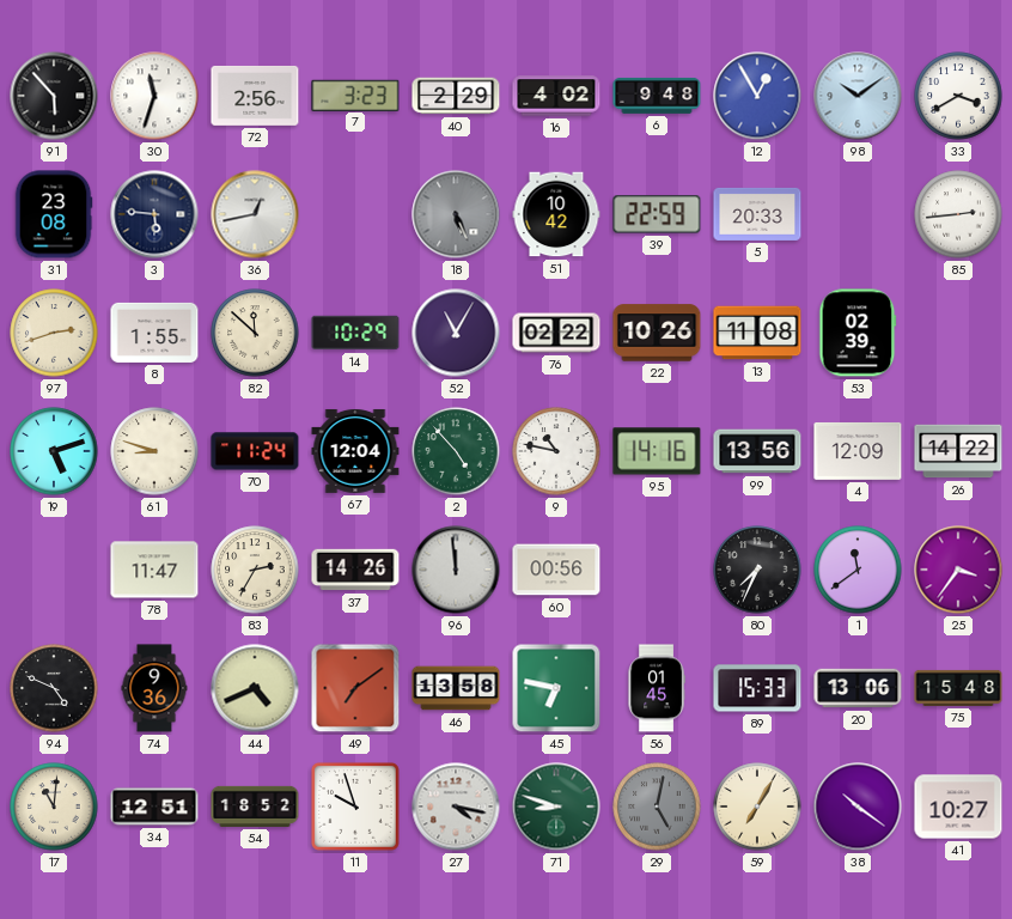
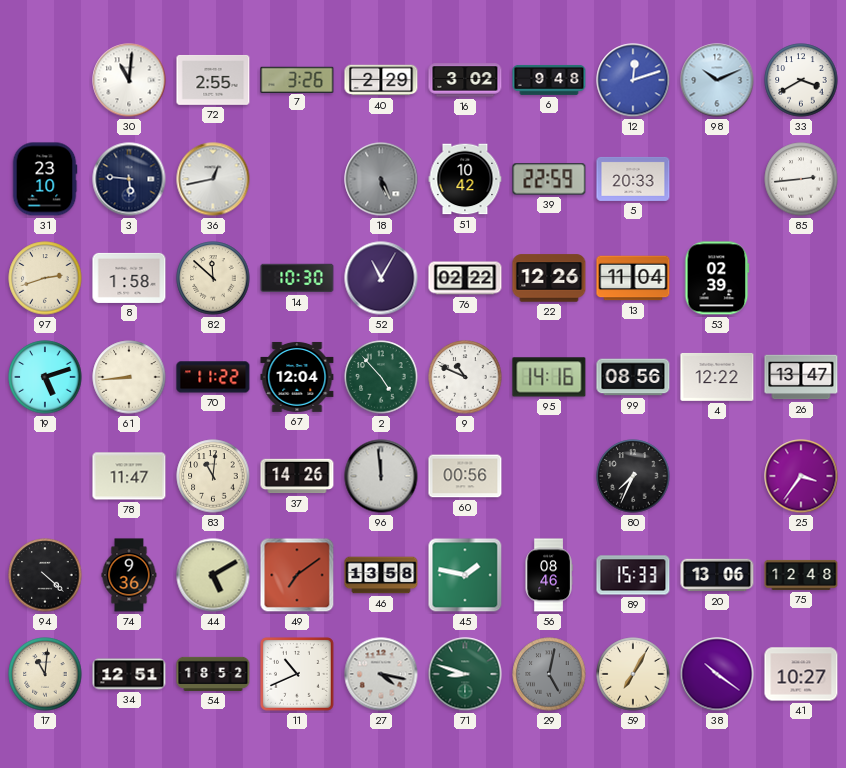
91: 5:53 -> none (54, 96)
30: 11:33 -> 11:01 (129, 80)
72: 2:56 -> 2:55 (213, 80)
7: 3:23 -> 3:26 (297, 79)
16: 4:02 -> 3:02 (465, 80)
12: 12:55 -> 12:12 (633, 80)
98: 10:09 -> 10:11 (717, 80)
31: 23:08 -> 23:10 (45, 179)
8: 1:55 -> 1:58 (129, 278)
14: 10:29 -> 10:30 (297, 278)
22: 10:26 -> 12:26 (549, 278)
13: 11:08 -> 11:04 (633, 278)
61: 8:48 -> 8:44 (129, 377)
70: 11:24 -> 11:22 (213, 377)
9: 10:47 -> 10:49 (465, 377)
99: 13:56 -> 08:56 (633, 377)
4: 12:09 -> 12:22 (717, 377)
26: 14:22 -> 13:47 (801, 377)
83: 2:35 -> 11:01 (213, 476)
1: 11:39 -> none (858, 570)
94: 4:49 -> 4:22 (45, 575)
44: 4:41 -> 5:10 (213, 575)
45: 6:47 -> 1:47 (465, 575)
56: 01:45 -> 08:46 (549, 575)
75: 15:48 -> 12:48 (801, 575)
11: 9:57 -> 10:41 (297, 674)
